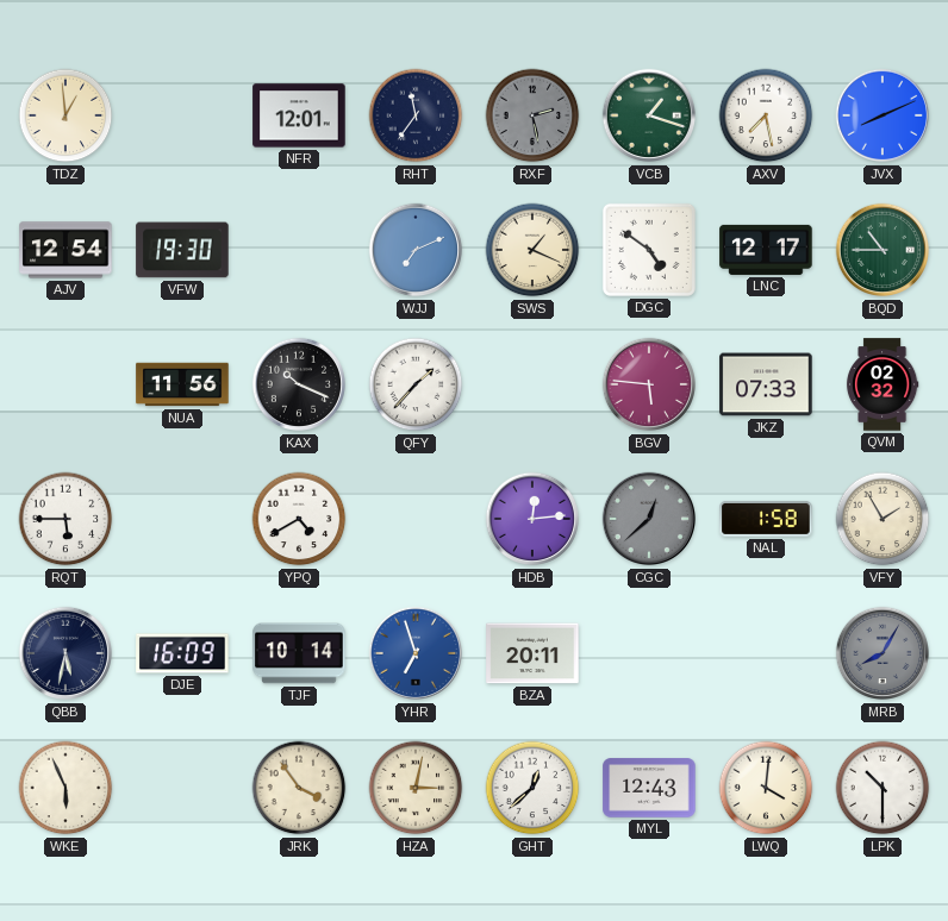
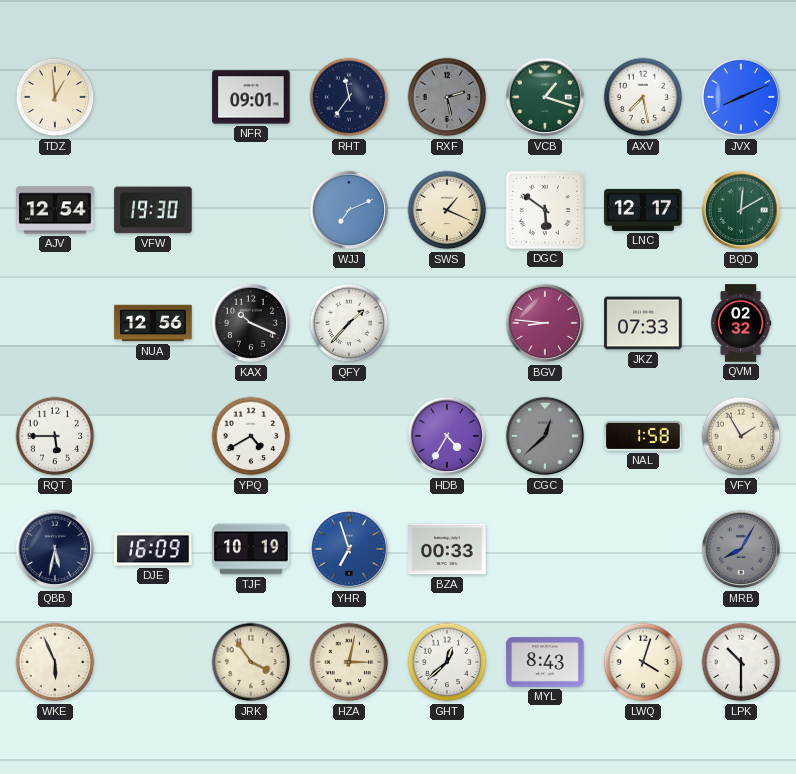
NFR: 12:01 -> 09:01 (251, 97)
DGC: 4:51 -> 5:51 (545, 210)
BQD: 10:45 -> 12:10 (741, 210)
NUA: 11:56 -> 12:56 (153, 323)
BGV: 5:46 -> 8:46 (545, 323)
HDB: 12:14 -> 4:35 (447, 436)
TJF: 10:14 -> 10:19 (251, 549)
BZA: 20:11 -> 00:33 (447, 549)
MYL: 12:43 -> 8:43 (545, 662)
LWQ: 4:01 -> 4:03 (643, 662)
